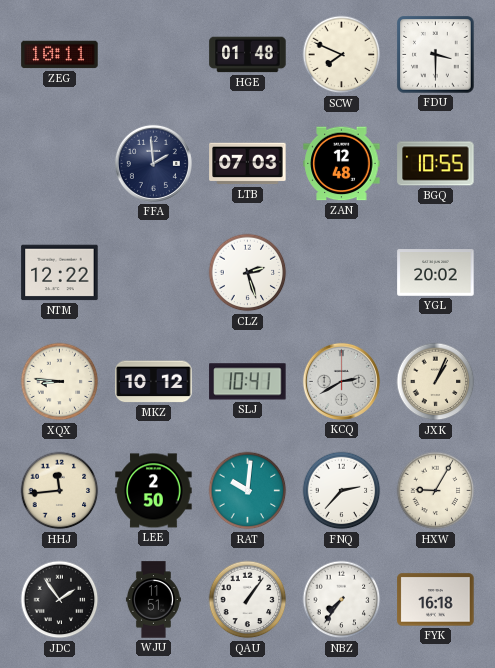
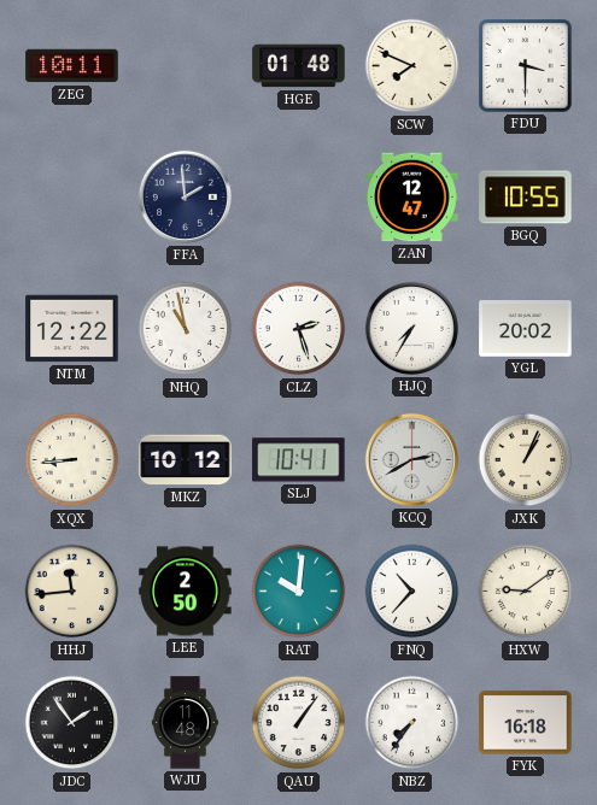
LTB: 07:03 -> none (248, 164)
ZAN: 12:48 -> 12:47 (412, 198)
NHQ: none -> 10:58 (186, 329)
HJQ: none -> 7:35 (411, 328)
XQX: 8:46 -> 8:44 (72, 460)
FNQ: 2:37 -> 10:37 (412, 592)
HXW: 9:05 -> 9:09 (526, 592)
WJU: 11:51 -> 11:48 (185, 723)
